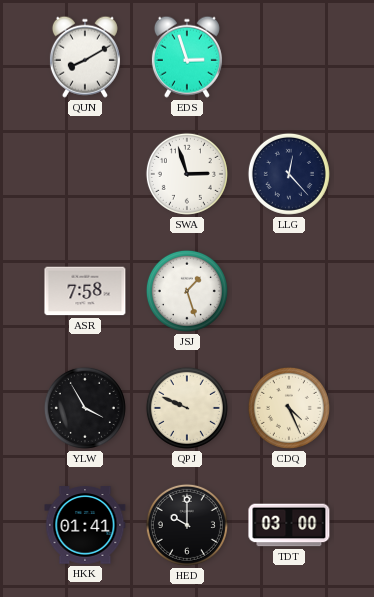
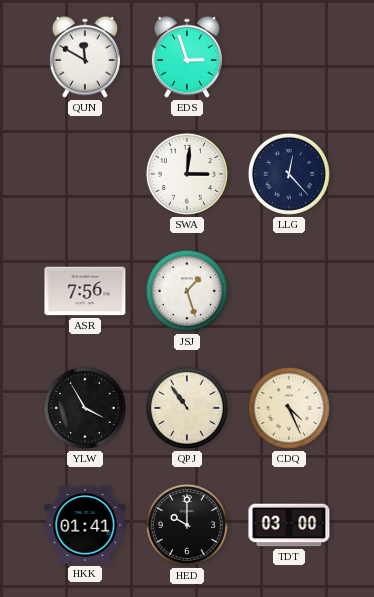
QUN: 8:10 -> 11:50 (85, 57)
SWA: 2:57 -> 3:01 (187, 174)
ASR: 7:58 -> 7:56 (85, 291)
QPJ: 9:49 -> 10:54 (187, 408)
